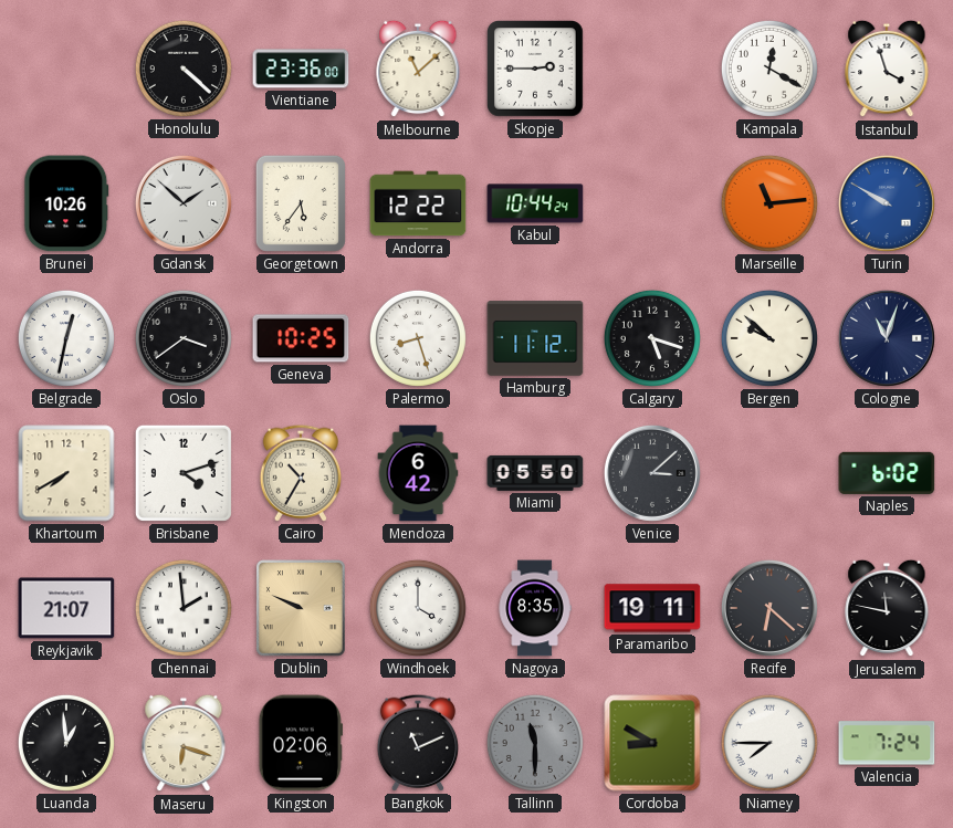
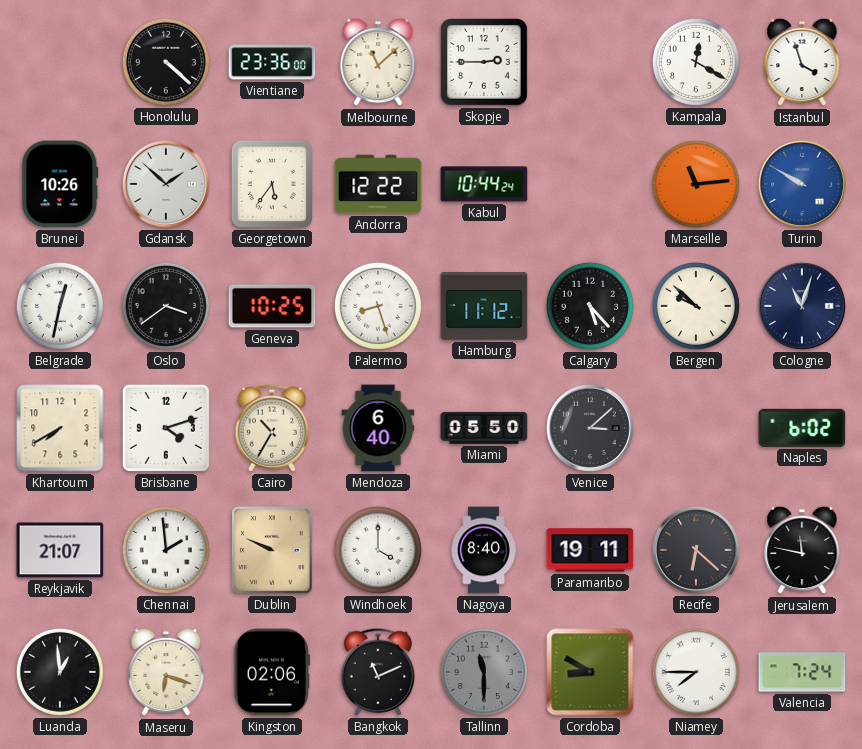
Calgary: 5:18 -> 5:23 (590, 306)
Mendoza: 6:42 -> 6:40 (378, 428)
Nagoya: 8:35 -> 8:40 (484, 550)
